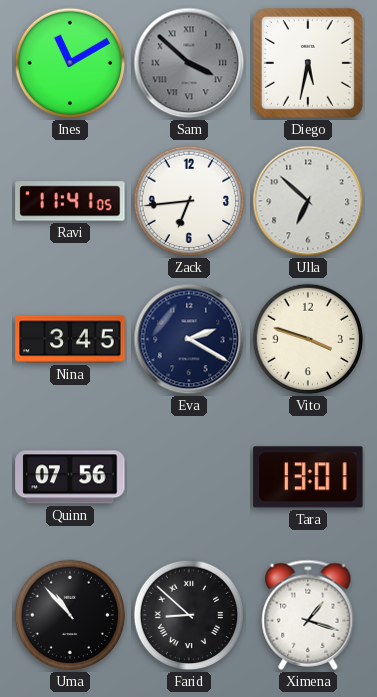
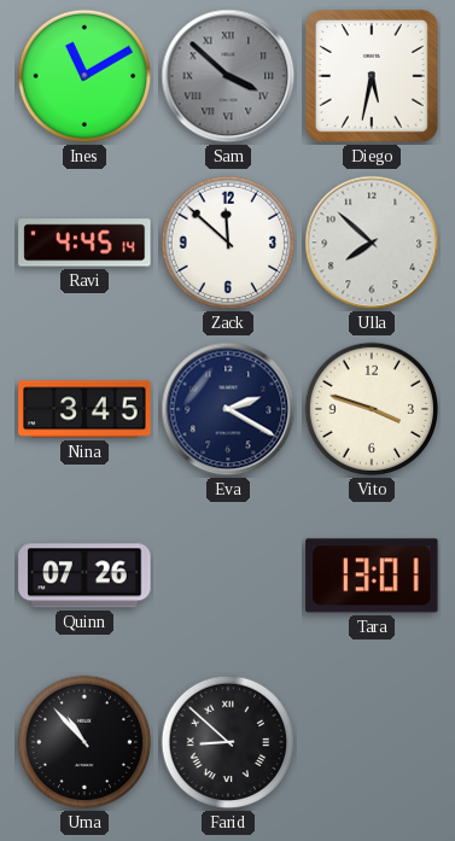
Ravi: 11:41 -> 4:45 (84, 243)
Zack: 6:44 -> 11:52 (228, 243)
Ulla: 6:52 -> 7:52 (372, 243)
Quinn: 07:56 -> 07:26 (84, 576)
Ximena: 1:18 -> none (308, 615)
